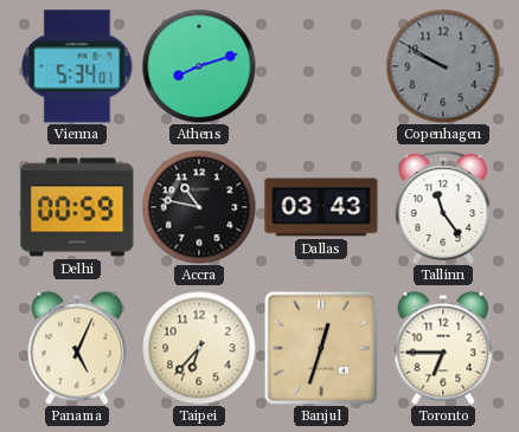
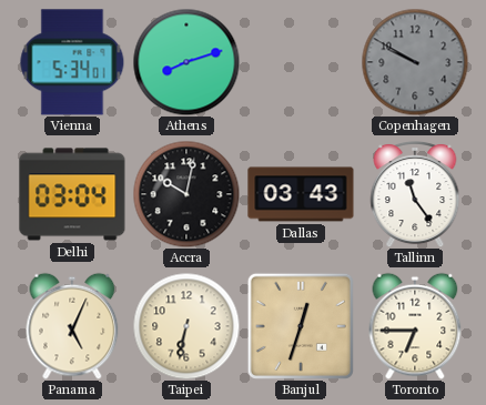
Delhi: 00:59 -> 03:04 (72, 194)
Accra: 10:47 -> 10:02 (186, 194)
Taipei: 6:37 -> 6:32 (186, 326)
